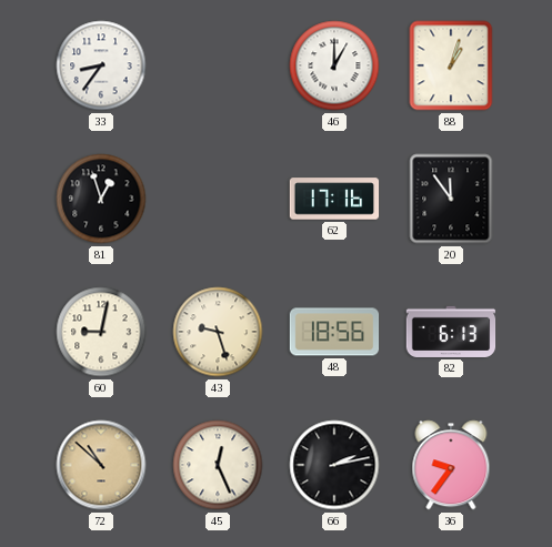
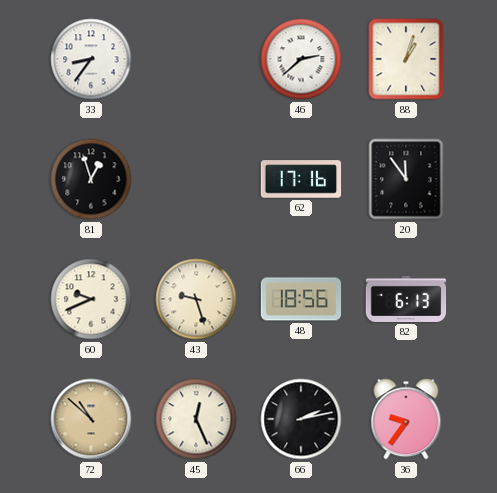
46: 1:00 -> 2:38 (301, 59)
60: 9:02 -> 9:41 (91, 299)
